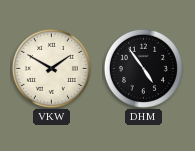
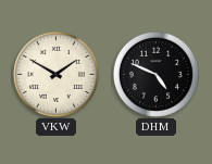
DHM: 4:54 -> 4:49 (155, 74)
